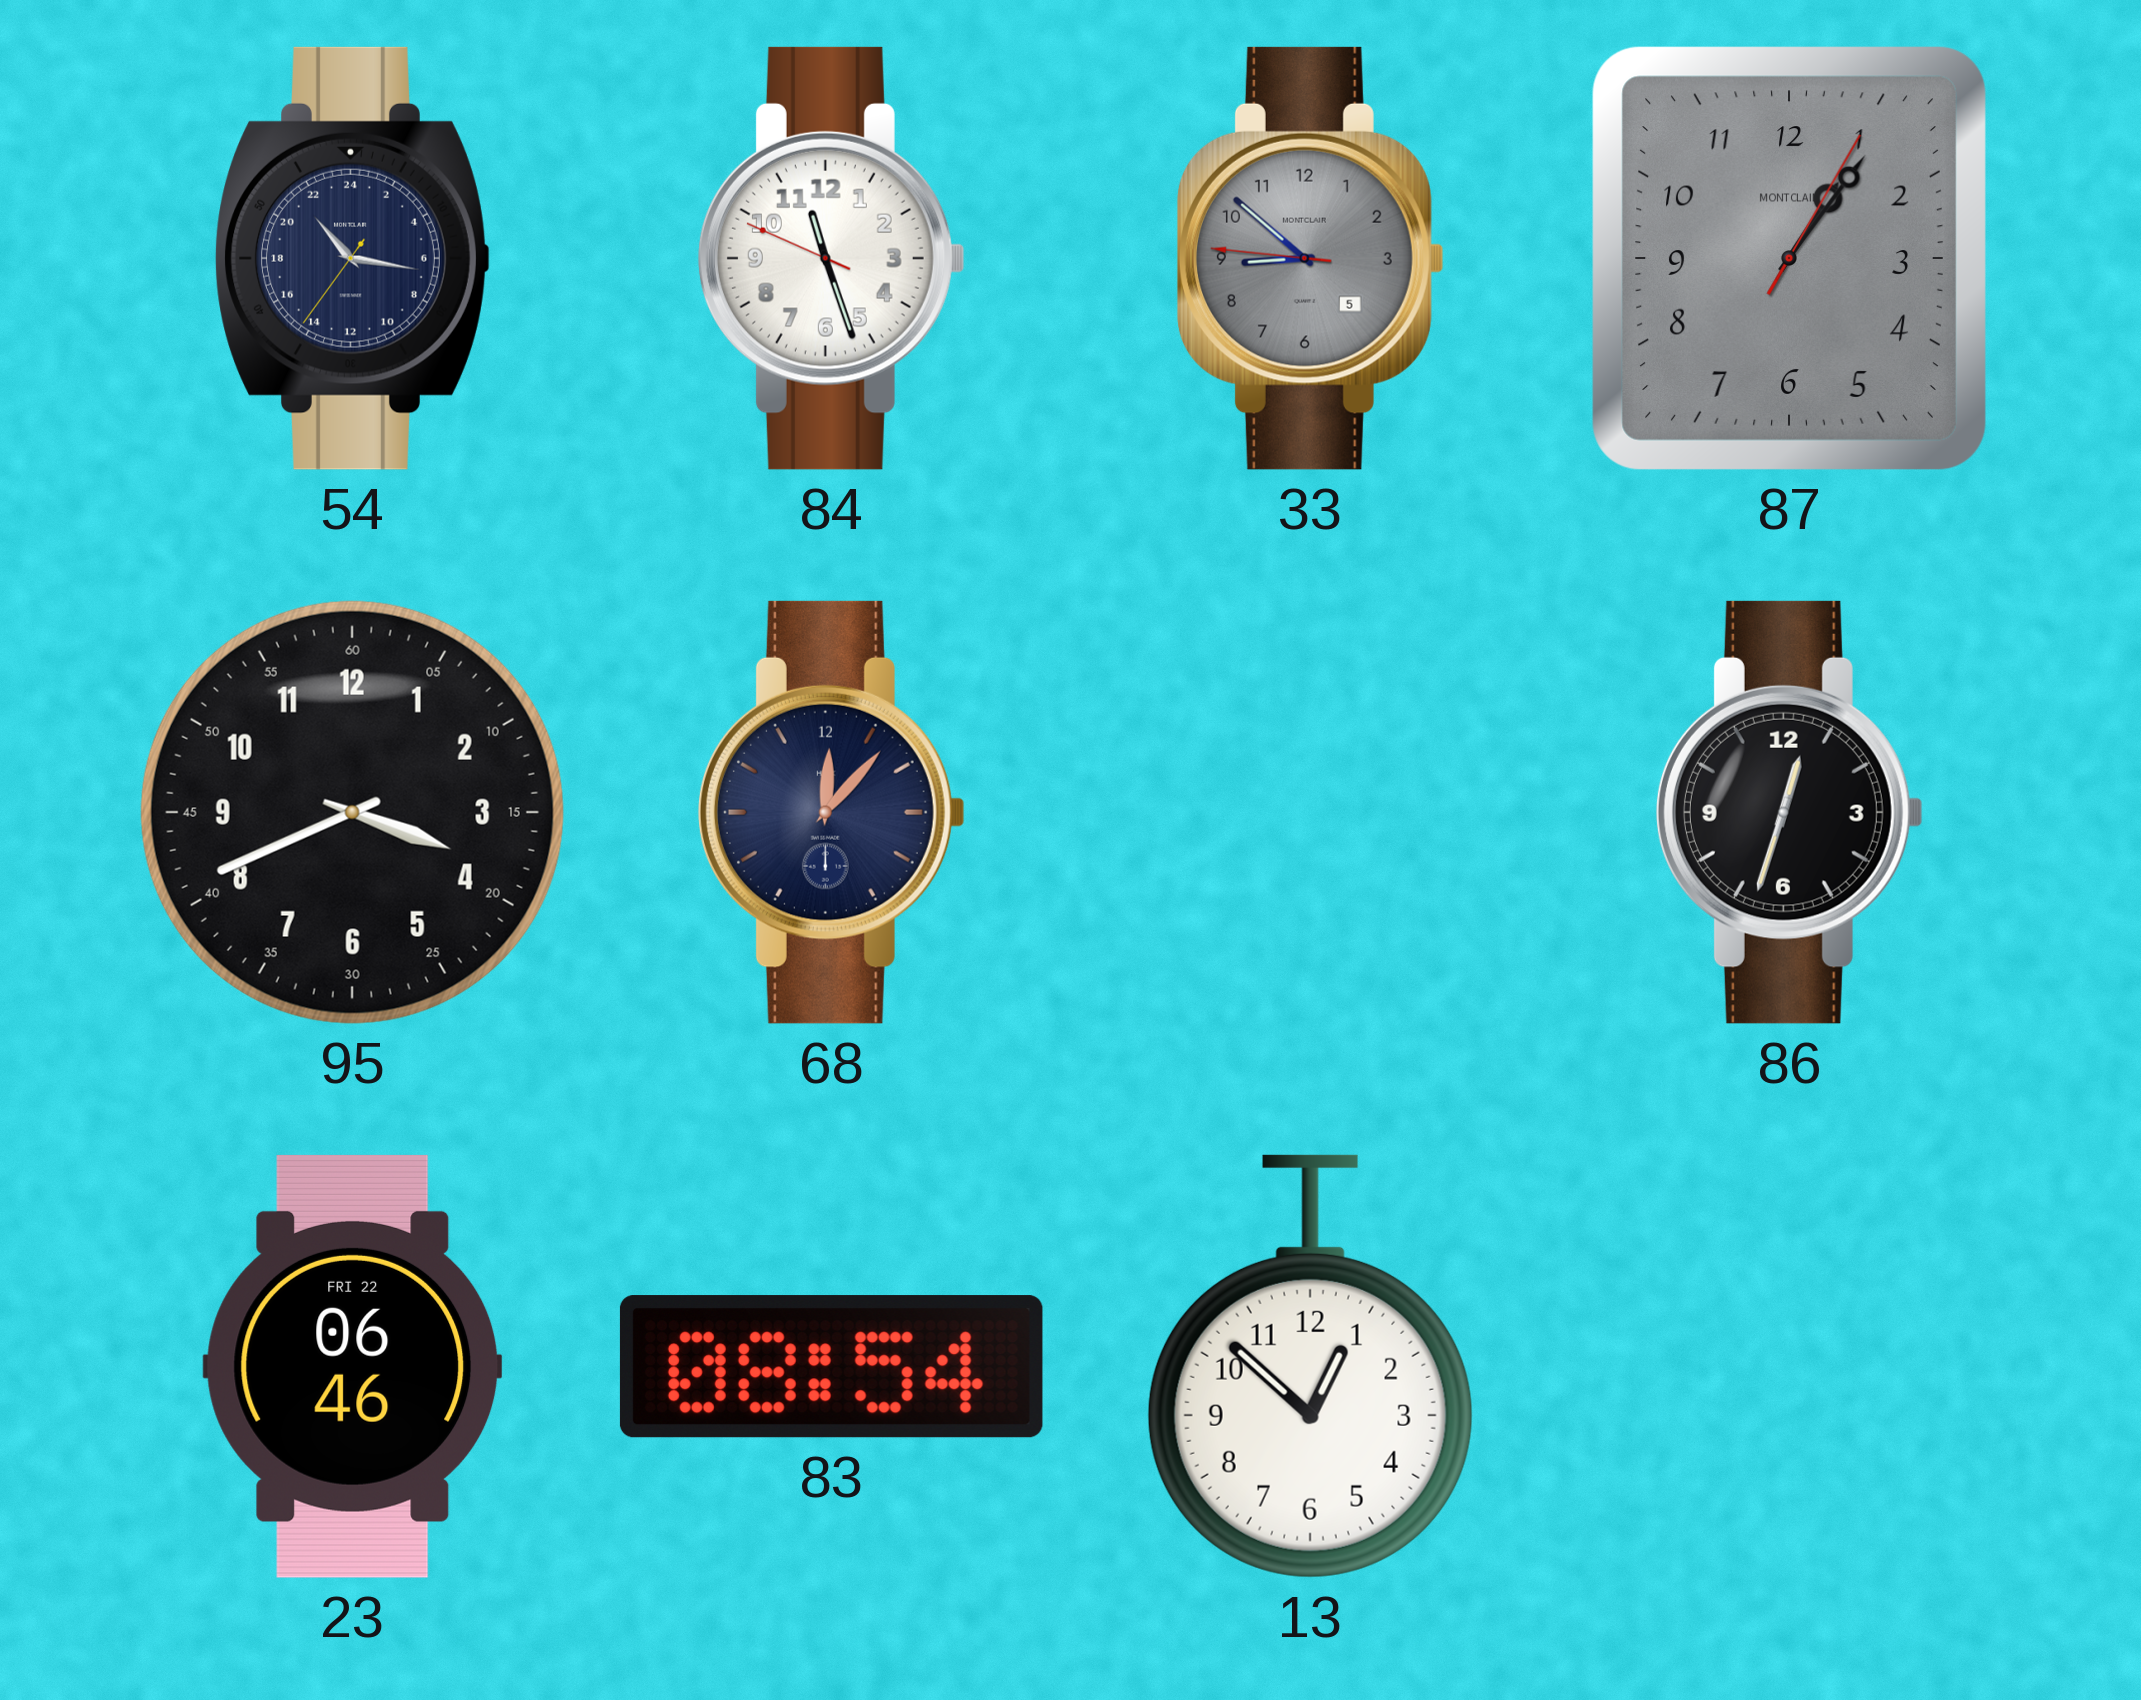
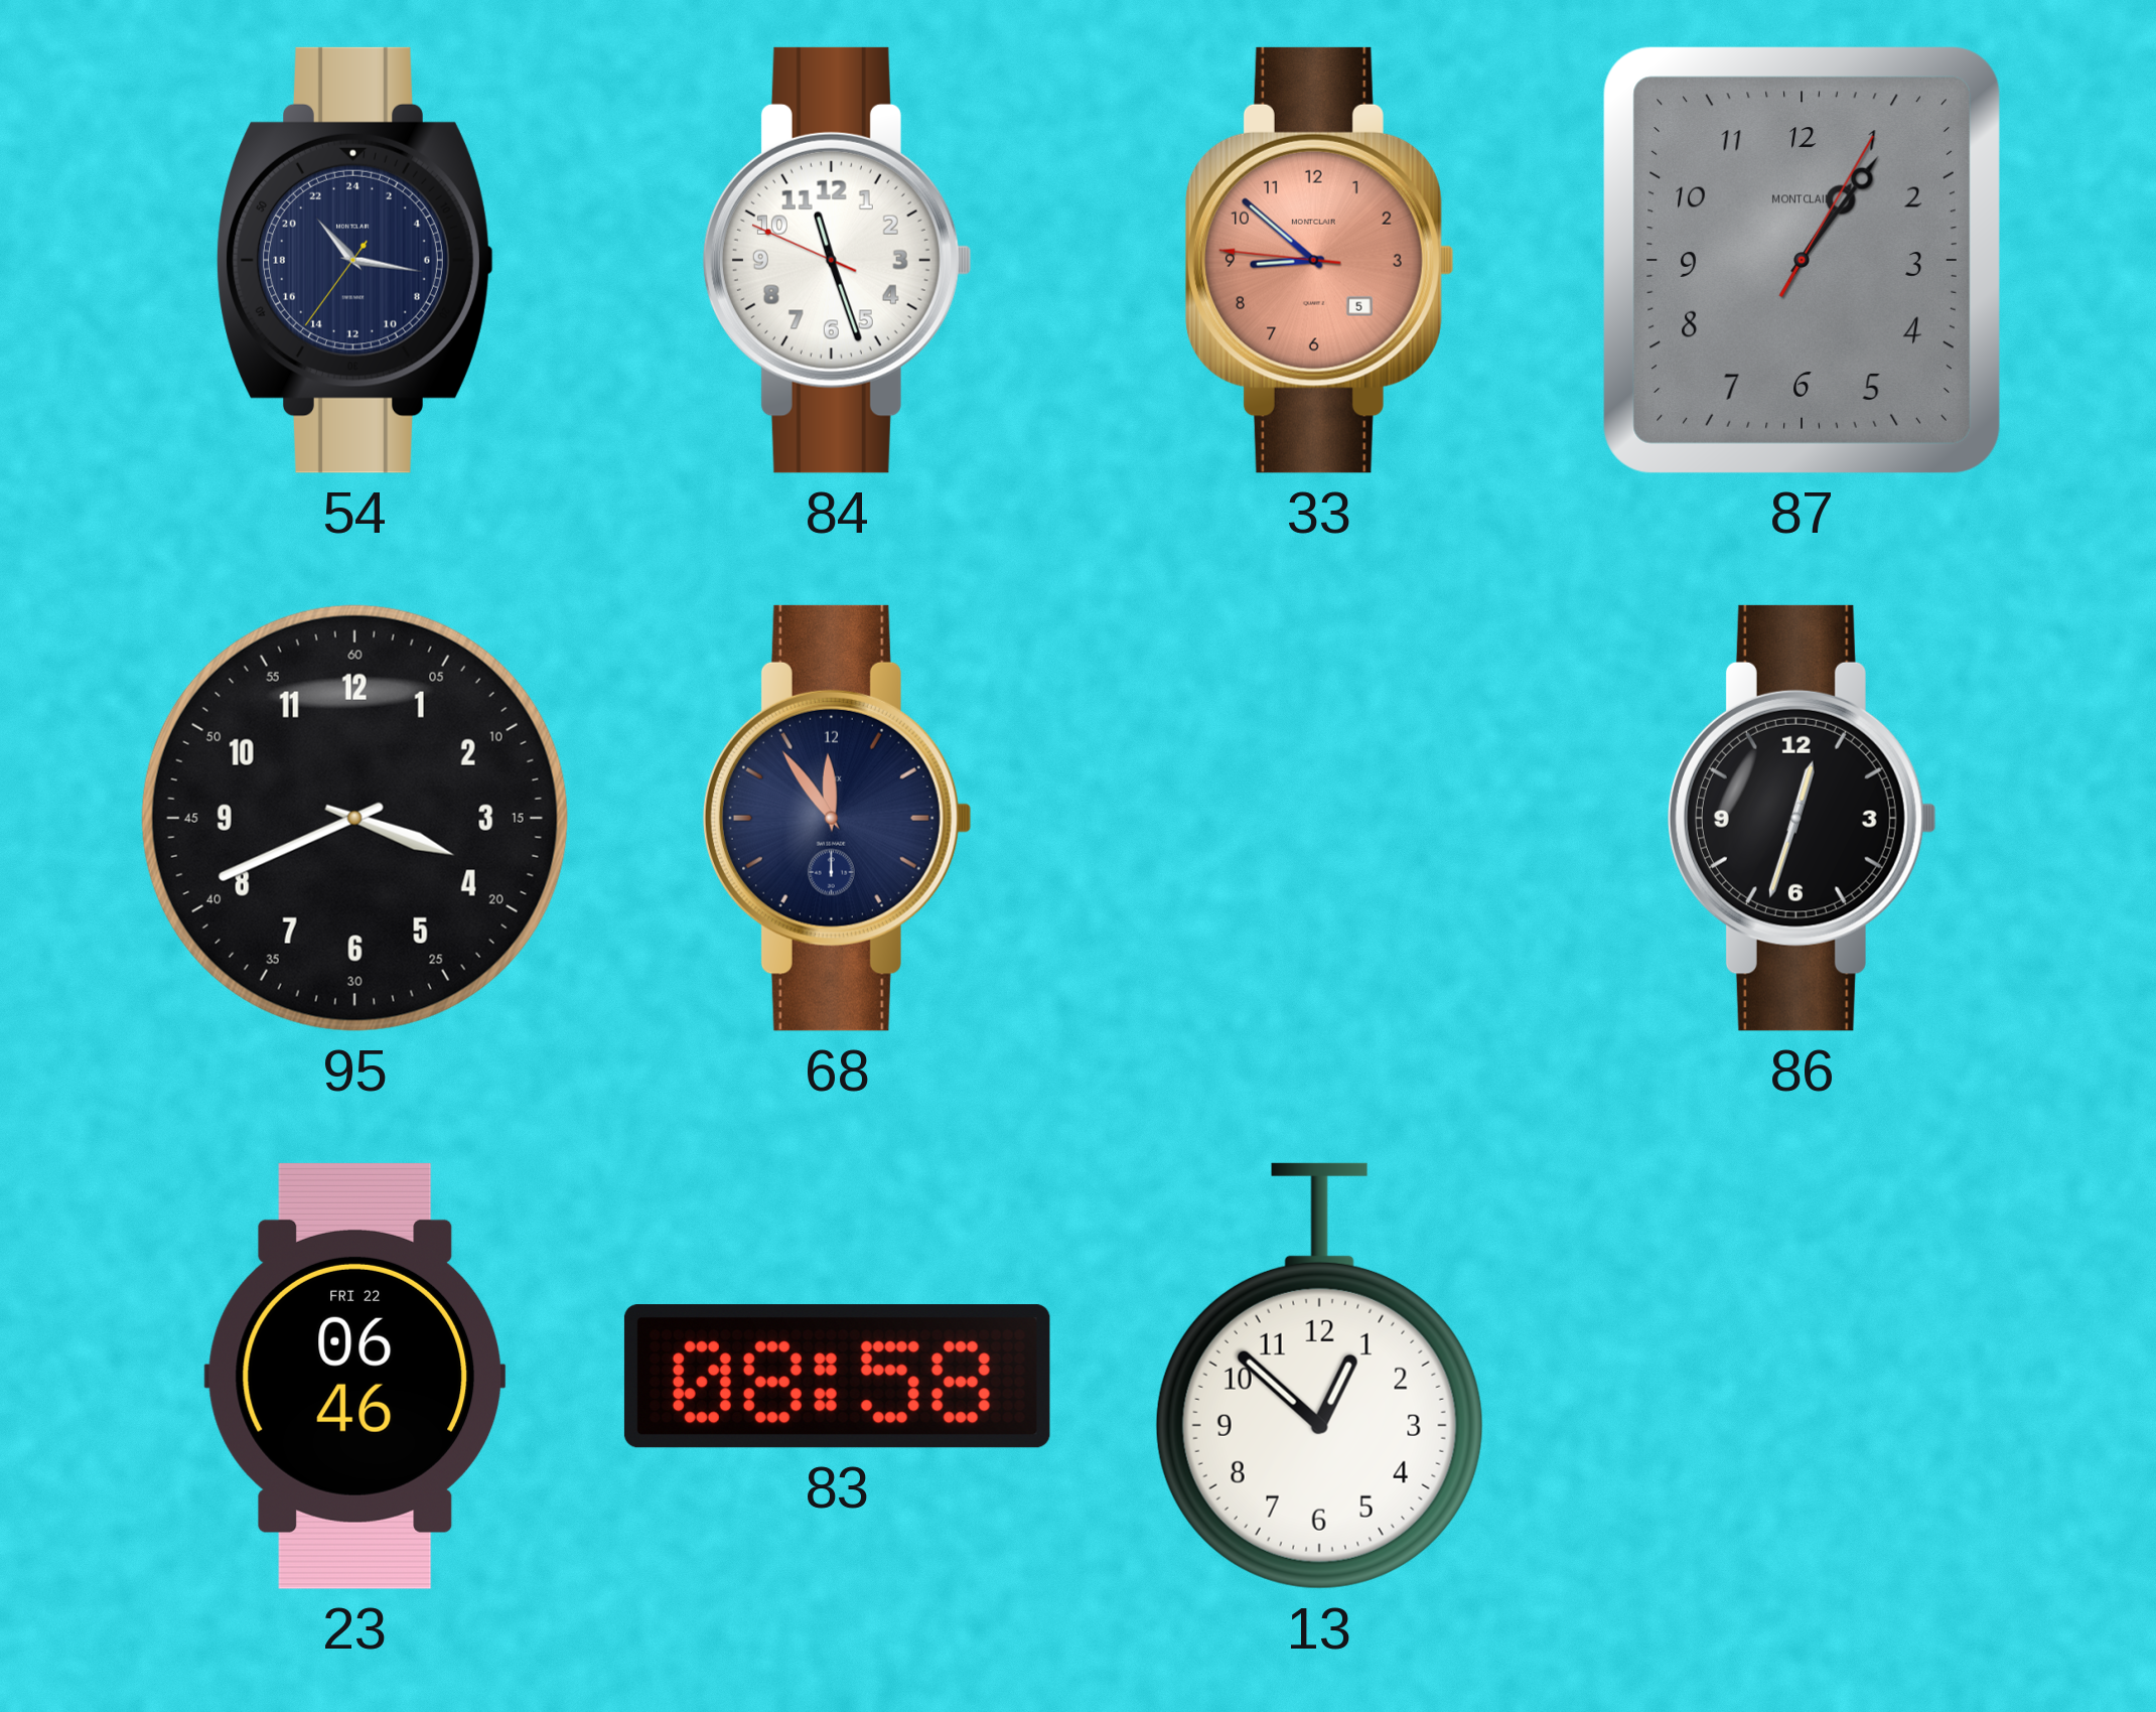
33 dial: grey -> salmon (1319, 260)
68: 12:07 -> 11:54 (837, 818)
83: 08:54 -> 08:58 (837, 1377)
